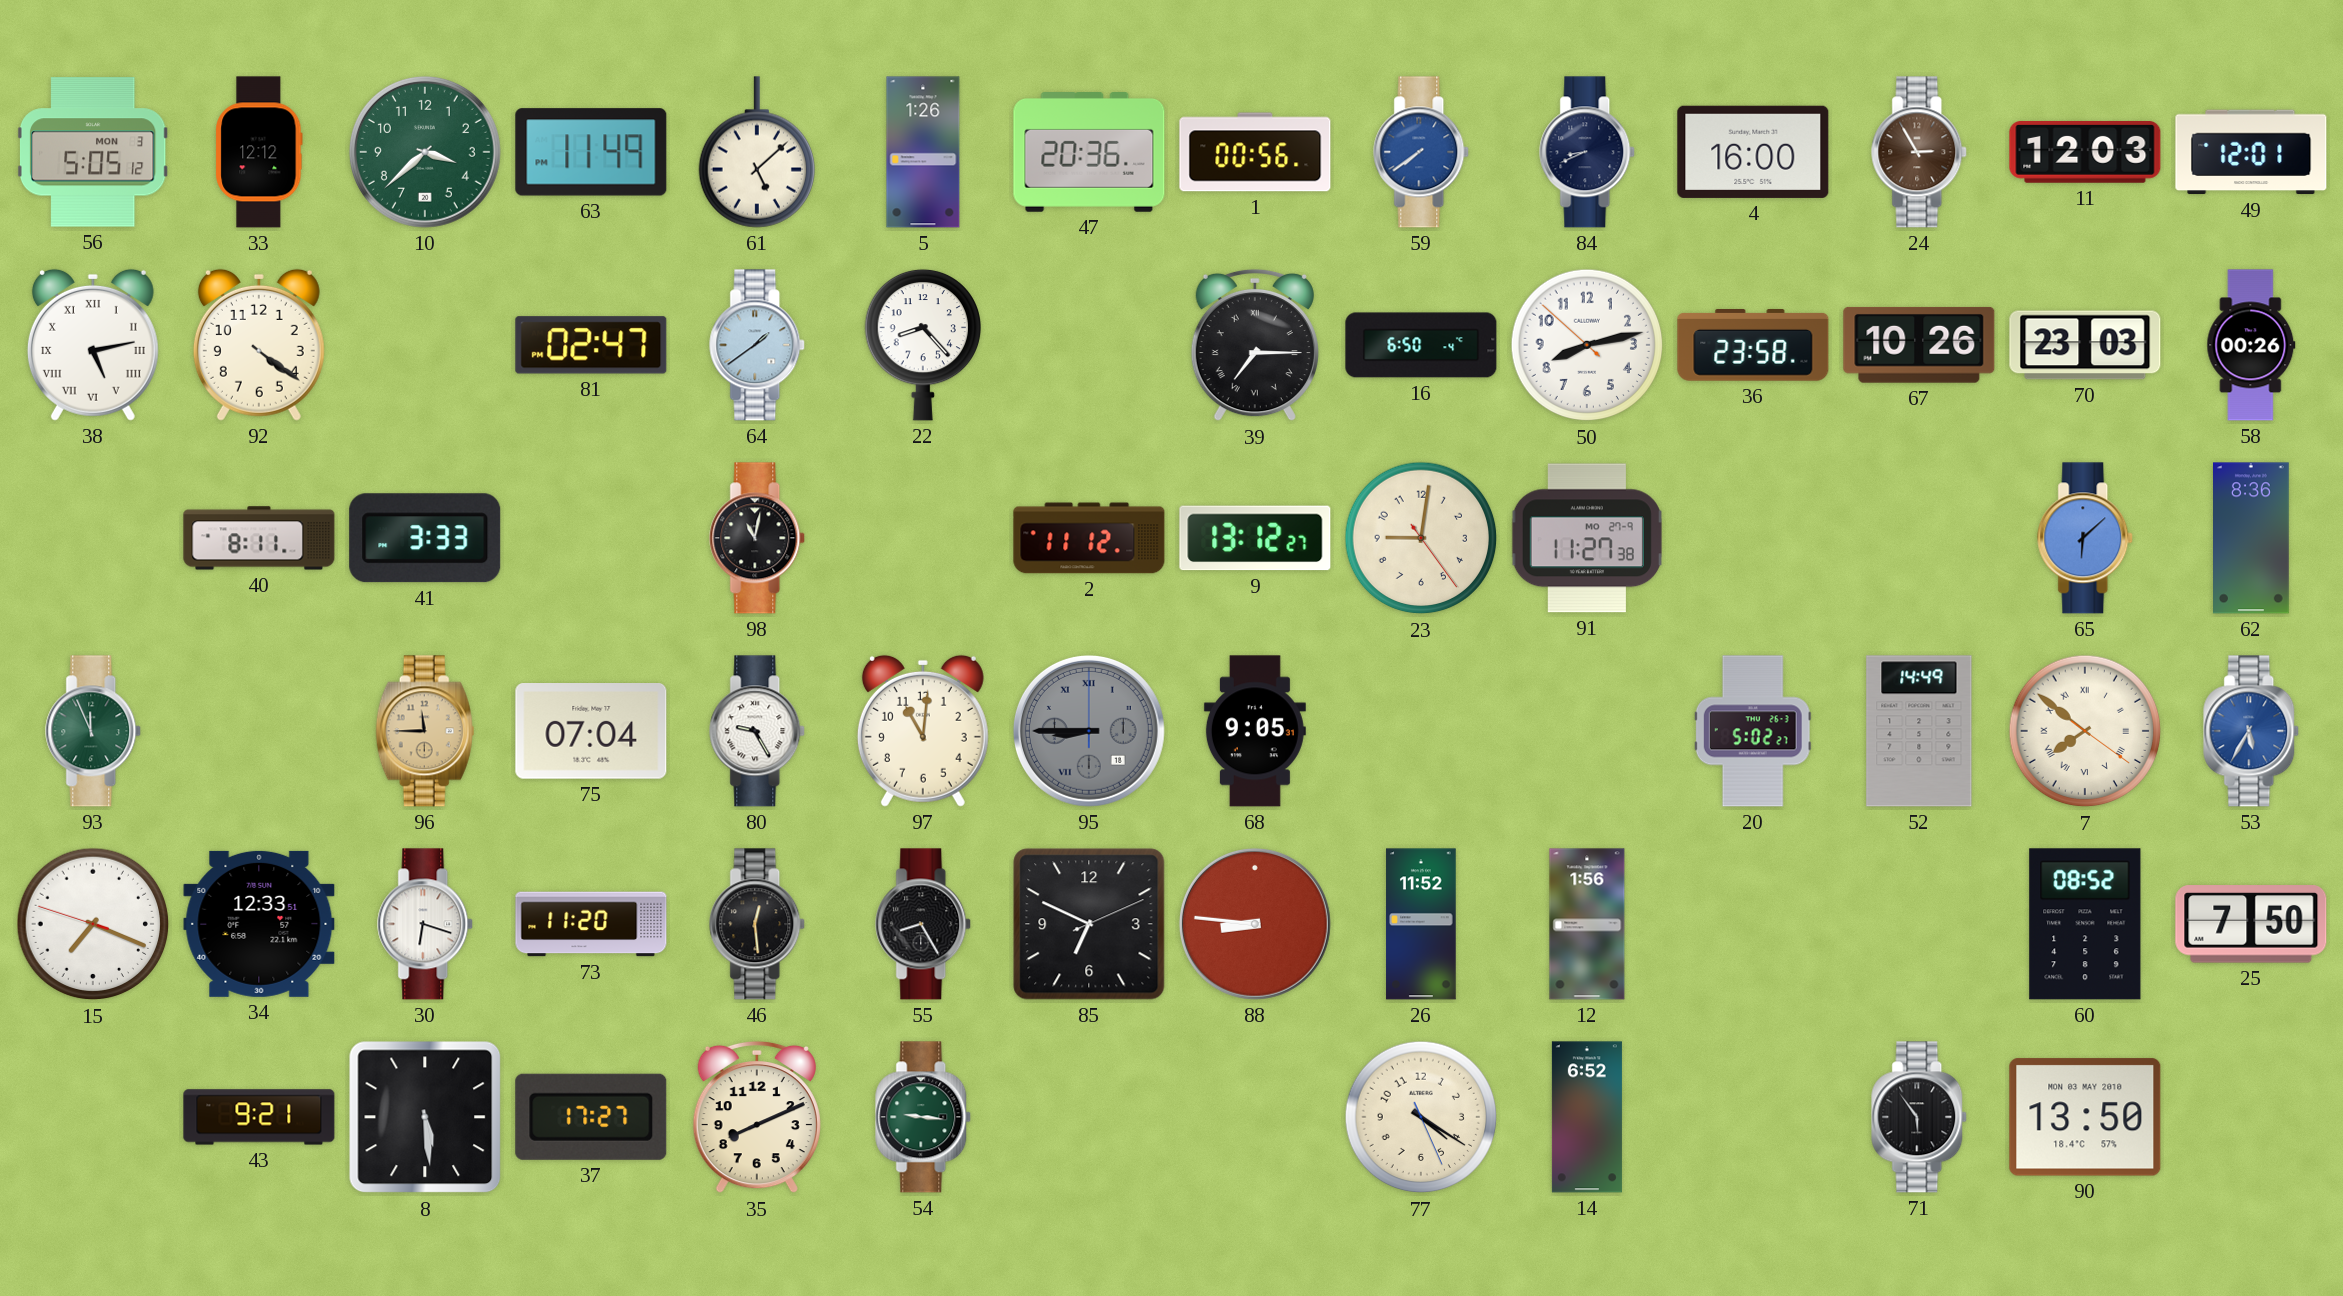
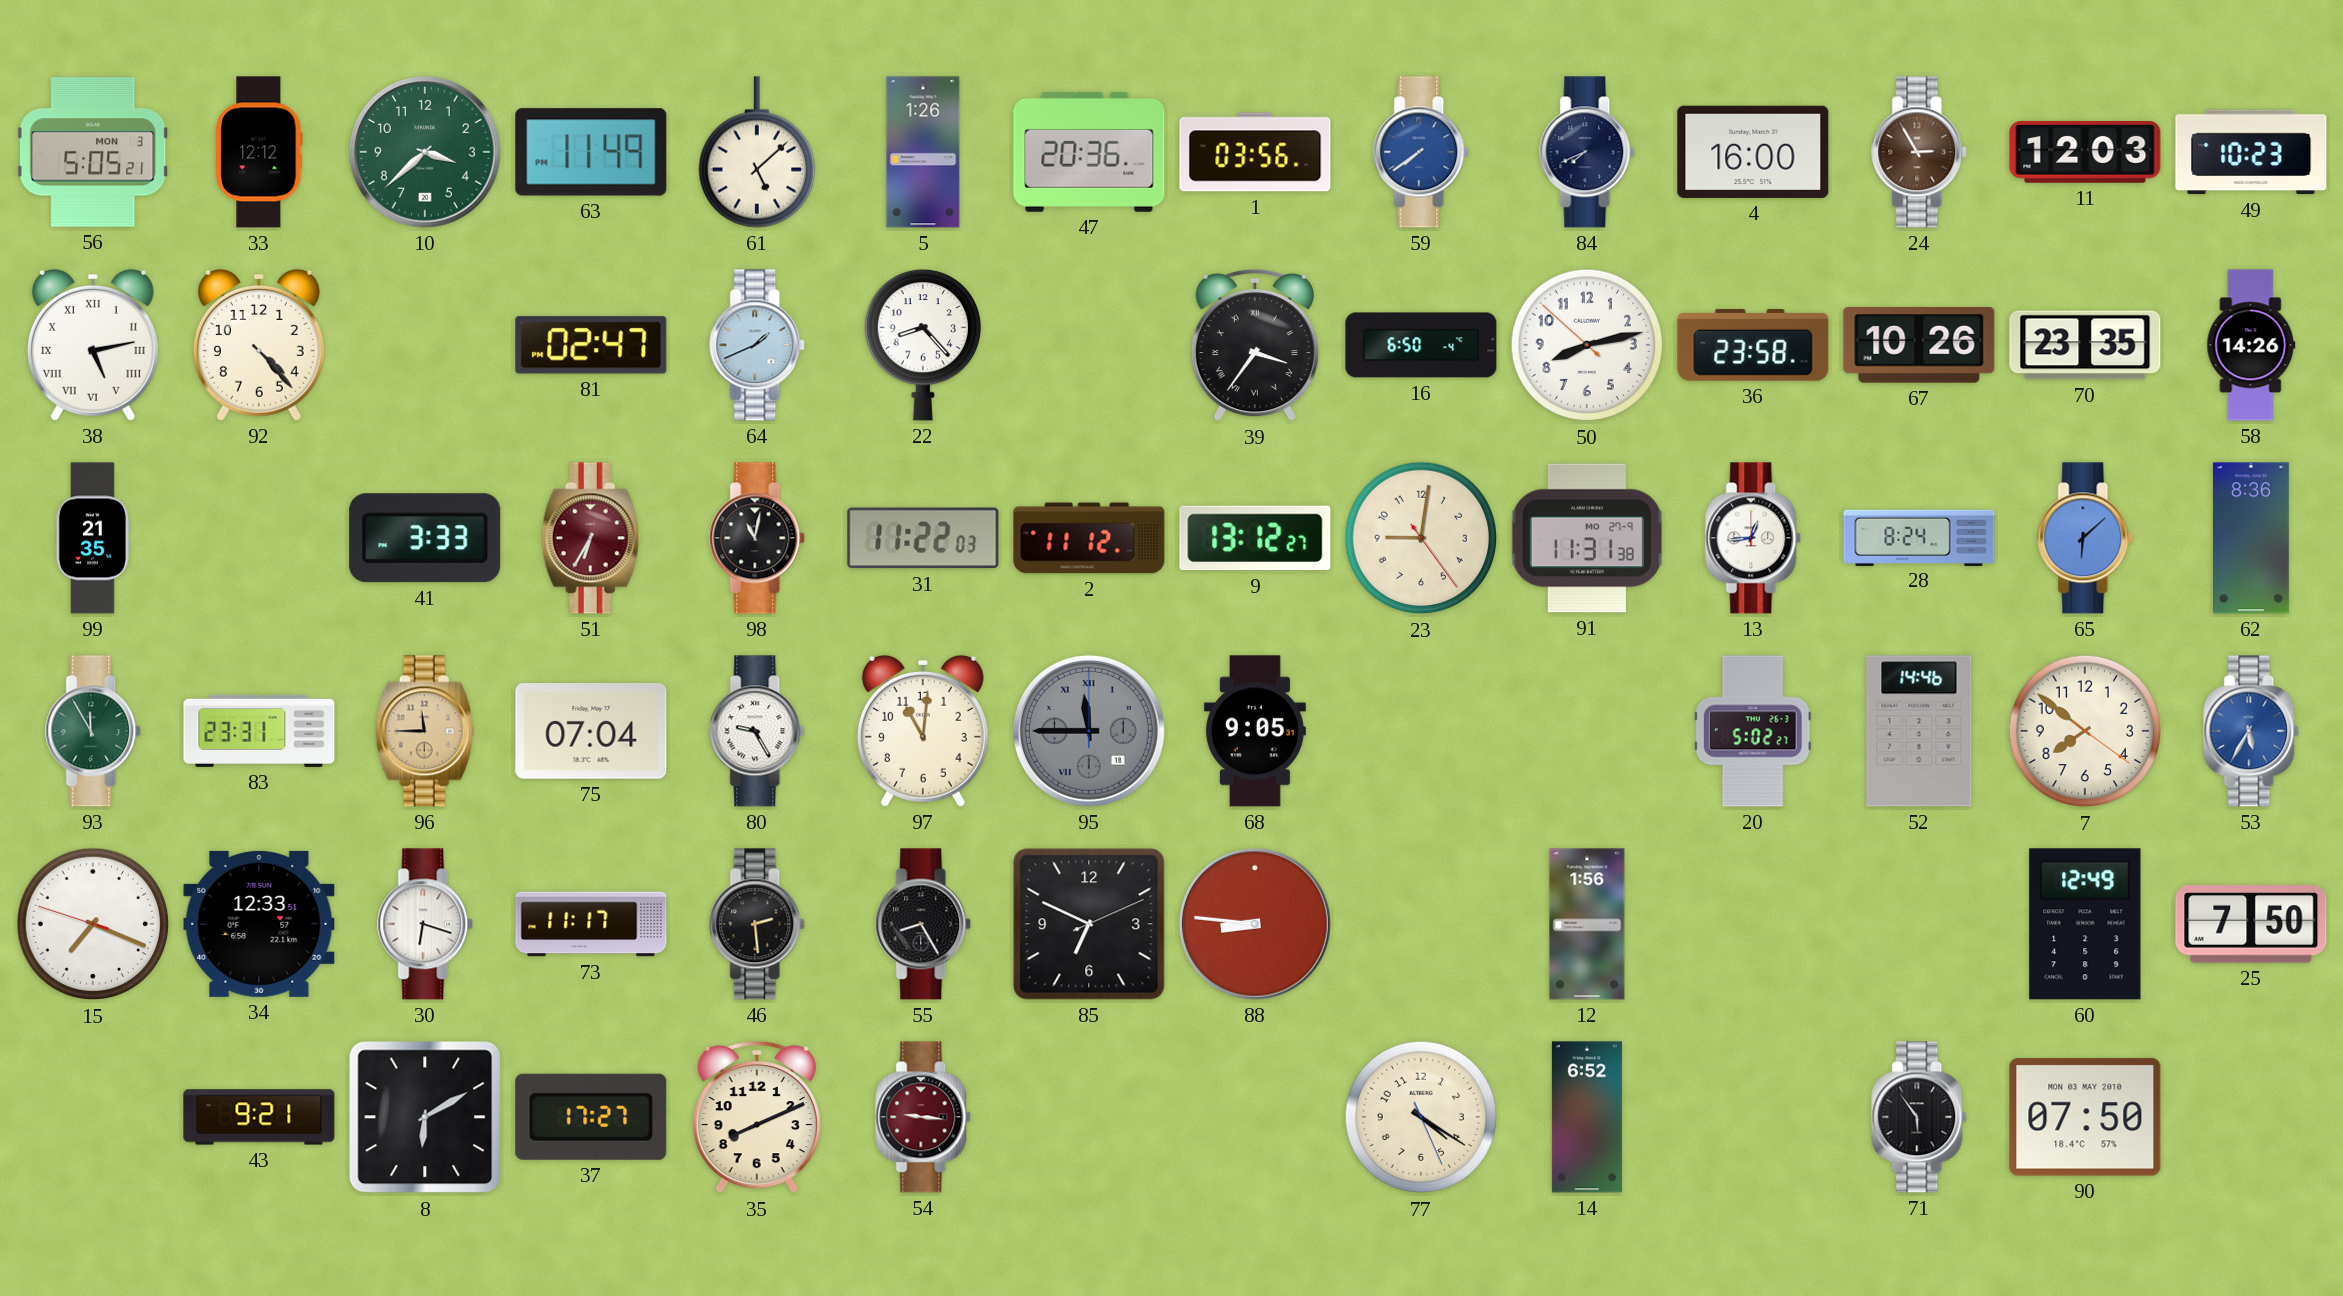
56: 5:05:12 -> 5:05:21 (93, 152)
1: 00:56 -> 03:56 (1255, 152)
84: 8:41 -> 7:41 (1588, 152)
49: 12:01 -> 10:23 (2251, 152)
92: 4:21 -> 4:23 (259, 345)
64: 1:39 -> 1:41 (758, 345)
39: 7:15 -> 3:36 (1255, 345)
70: 23:03 -> 23:35 (2085, 345)
58: 00:26 -> 14:26 (2251, 345)
99: none -> 21:35 (93, 538)
40: 8:11 -> none (259, 538)
51: none -> 6:35 (591, 538)
31: none -> 11:22 (923, 538)
91: 11:27 -> 11:31 (1587, 538)
13: none -> 12:44 (1754, 538)
28: none -> 8:24 (1919, 537)
93: 11:56 -> 11:55 (94, 731)
83: none -> 23:31 (259, 731)
95: 8:45 -> 11:45 (1089, 731)
52: 14:49 -> 14:46 (1919, 731)
7 numerals: Roman -> Arabic (2085, 731)
73: 11:20 -> 11:17 (591, 924)
46: 12:29 -> 2:29 (758, 924)
26: 11:52 -> none (1421, 924)
60: 08:52 -> 12:49 (2085, 924)
8: 5:29 -> 6:10 (425, 1117)
54 dial: green -> burgundy (924, 1117)
90: 13:50 -> 07:50 (2085, 1117)
